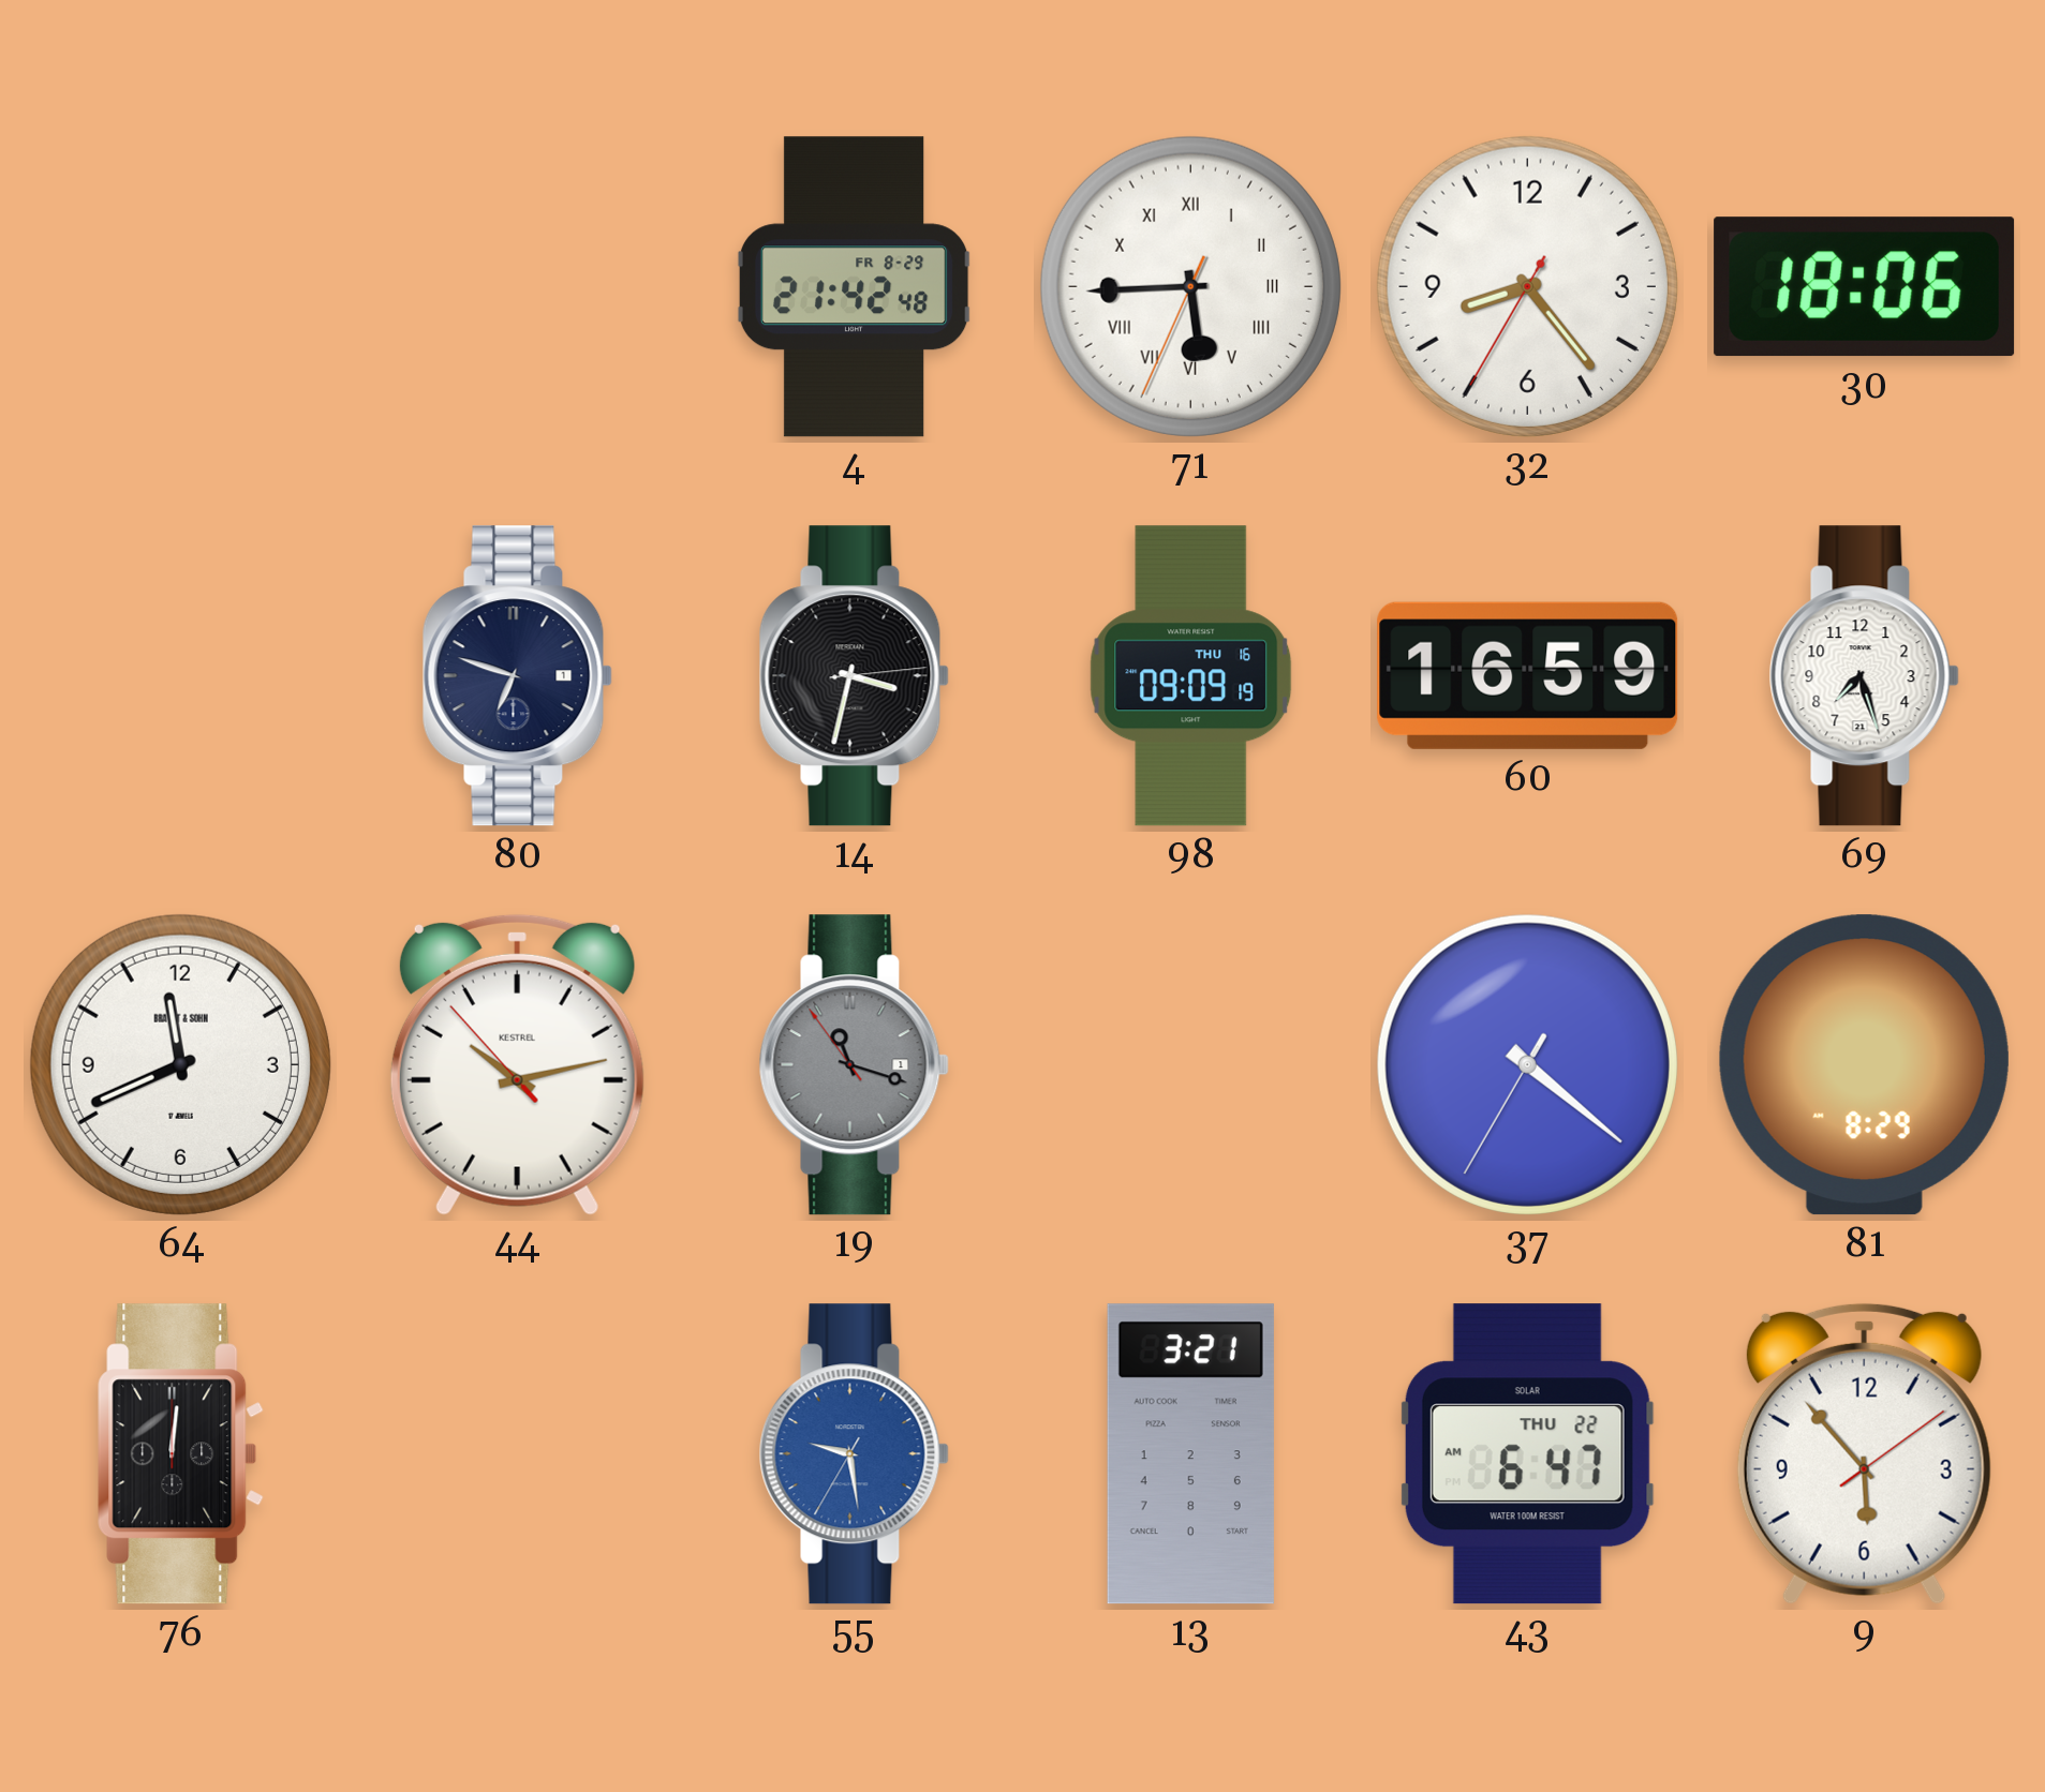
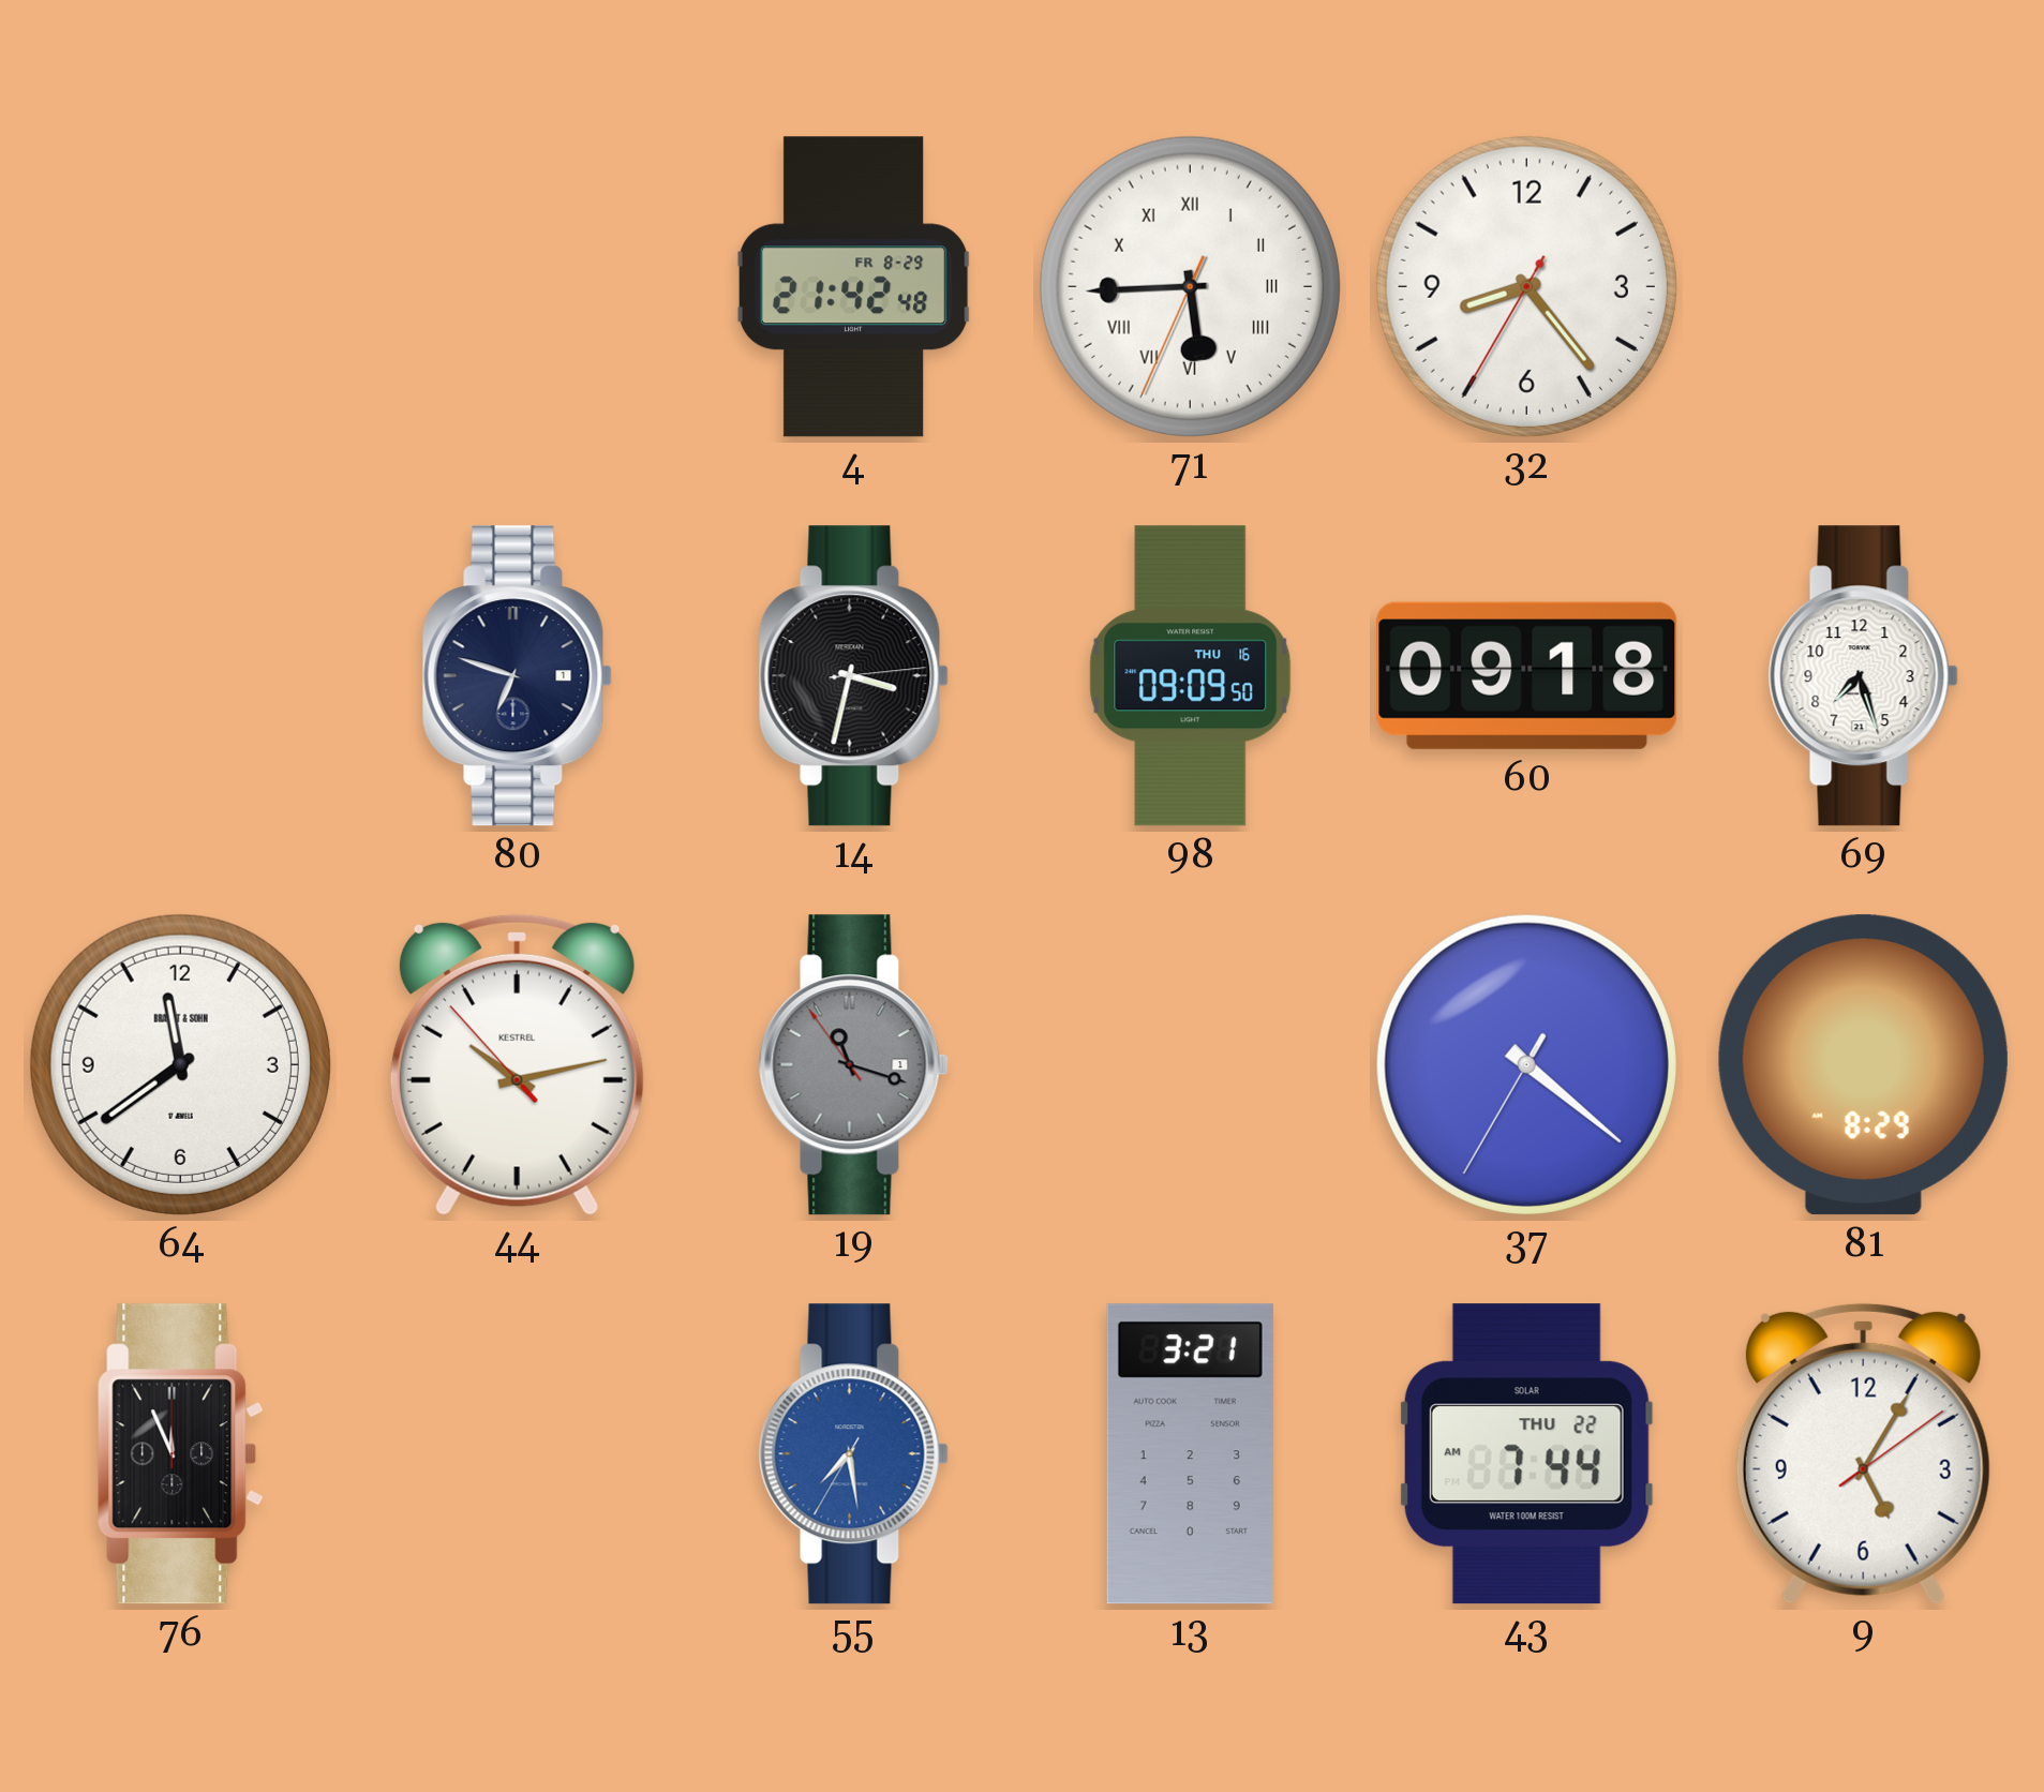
30: 18:06 -> none (1865, 287)
98: 09:09:19 -> 09:09:50 (1191, 676)
60: 16:59 -> 09:18 (1527, 675)
64: 11:41 -> 11:39 (180, 1064)
76: 12:01 -> 11:56 (181, 1454)
55: 9:28 -> 7:28 (853, 1454)
43: 6:47 -> 7:44 (1526, 1454)
9: 5:53 -> 5:05 (1863, 1453)
